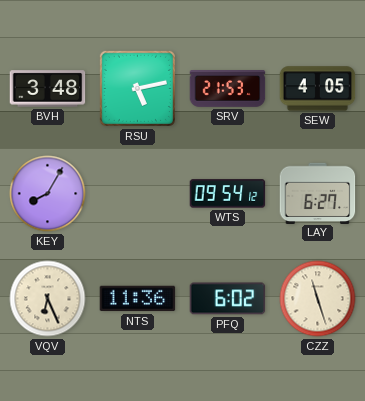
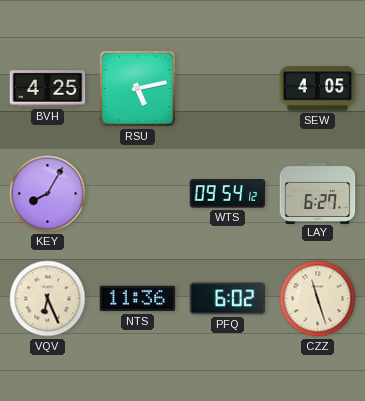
BVH: 3:48 -> 4:25 (48, 89)
SRV: 21:53 -> none (228, 89)
